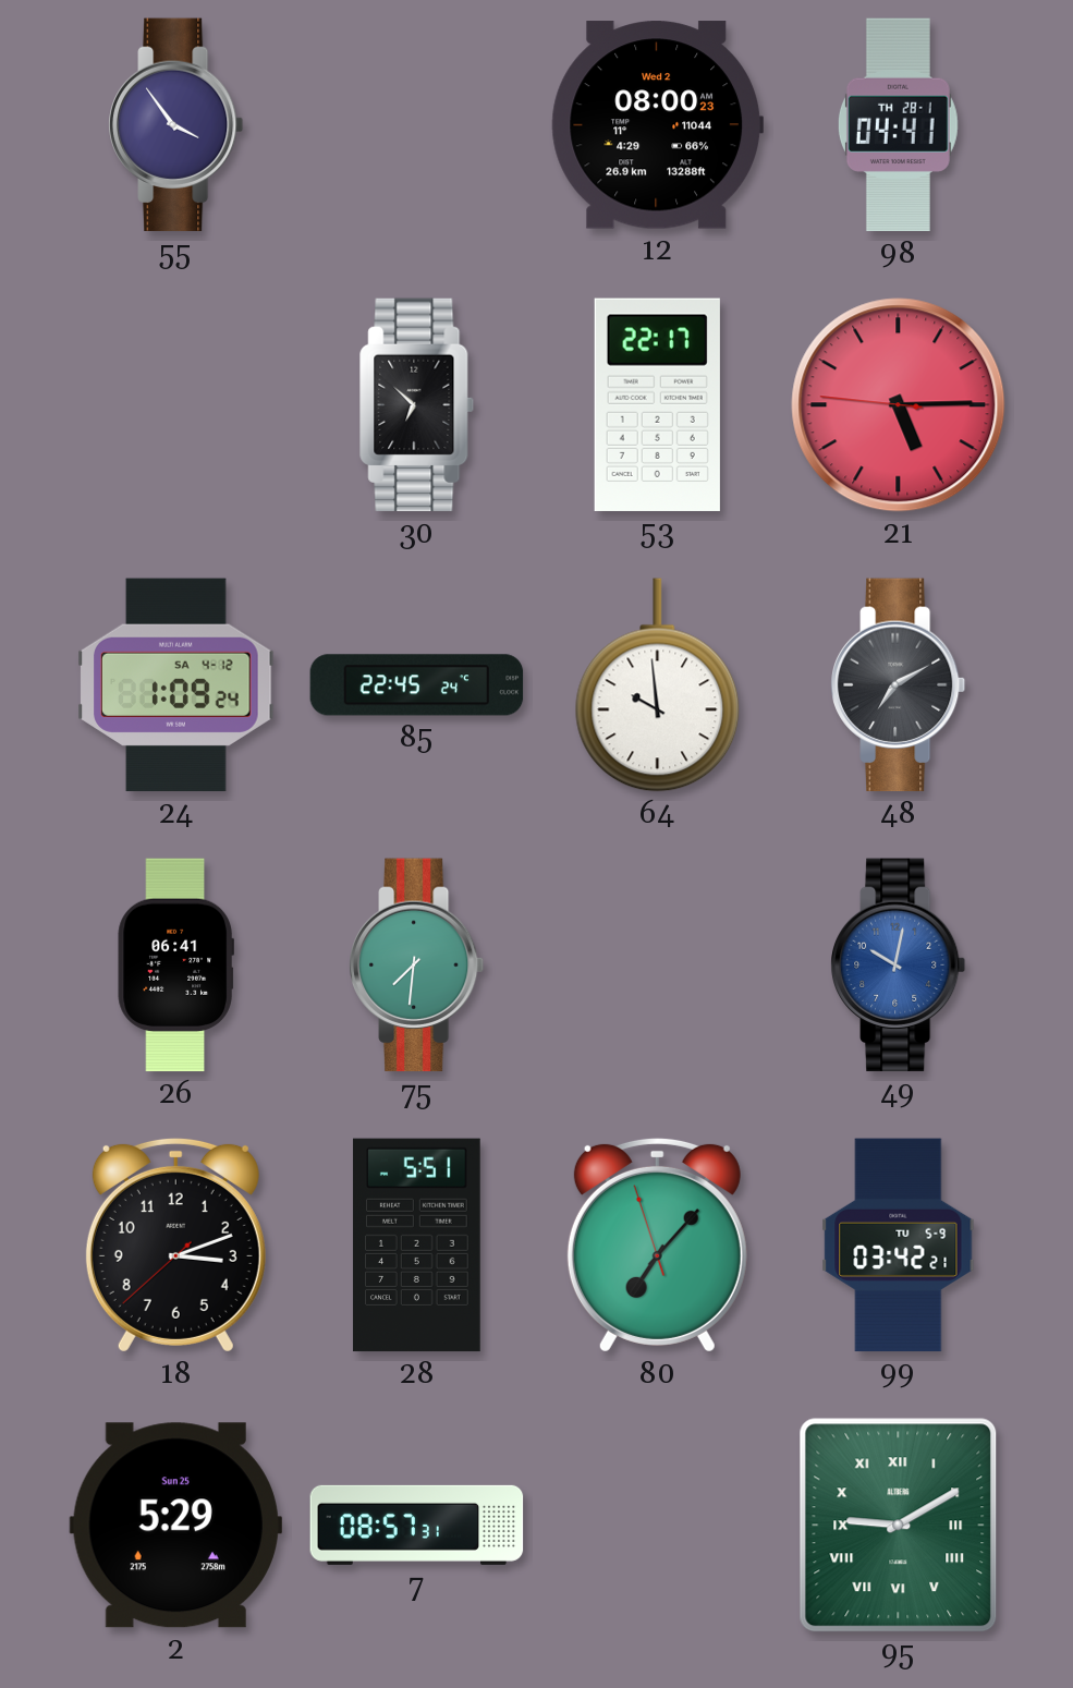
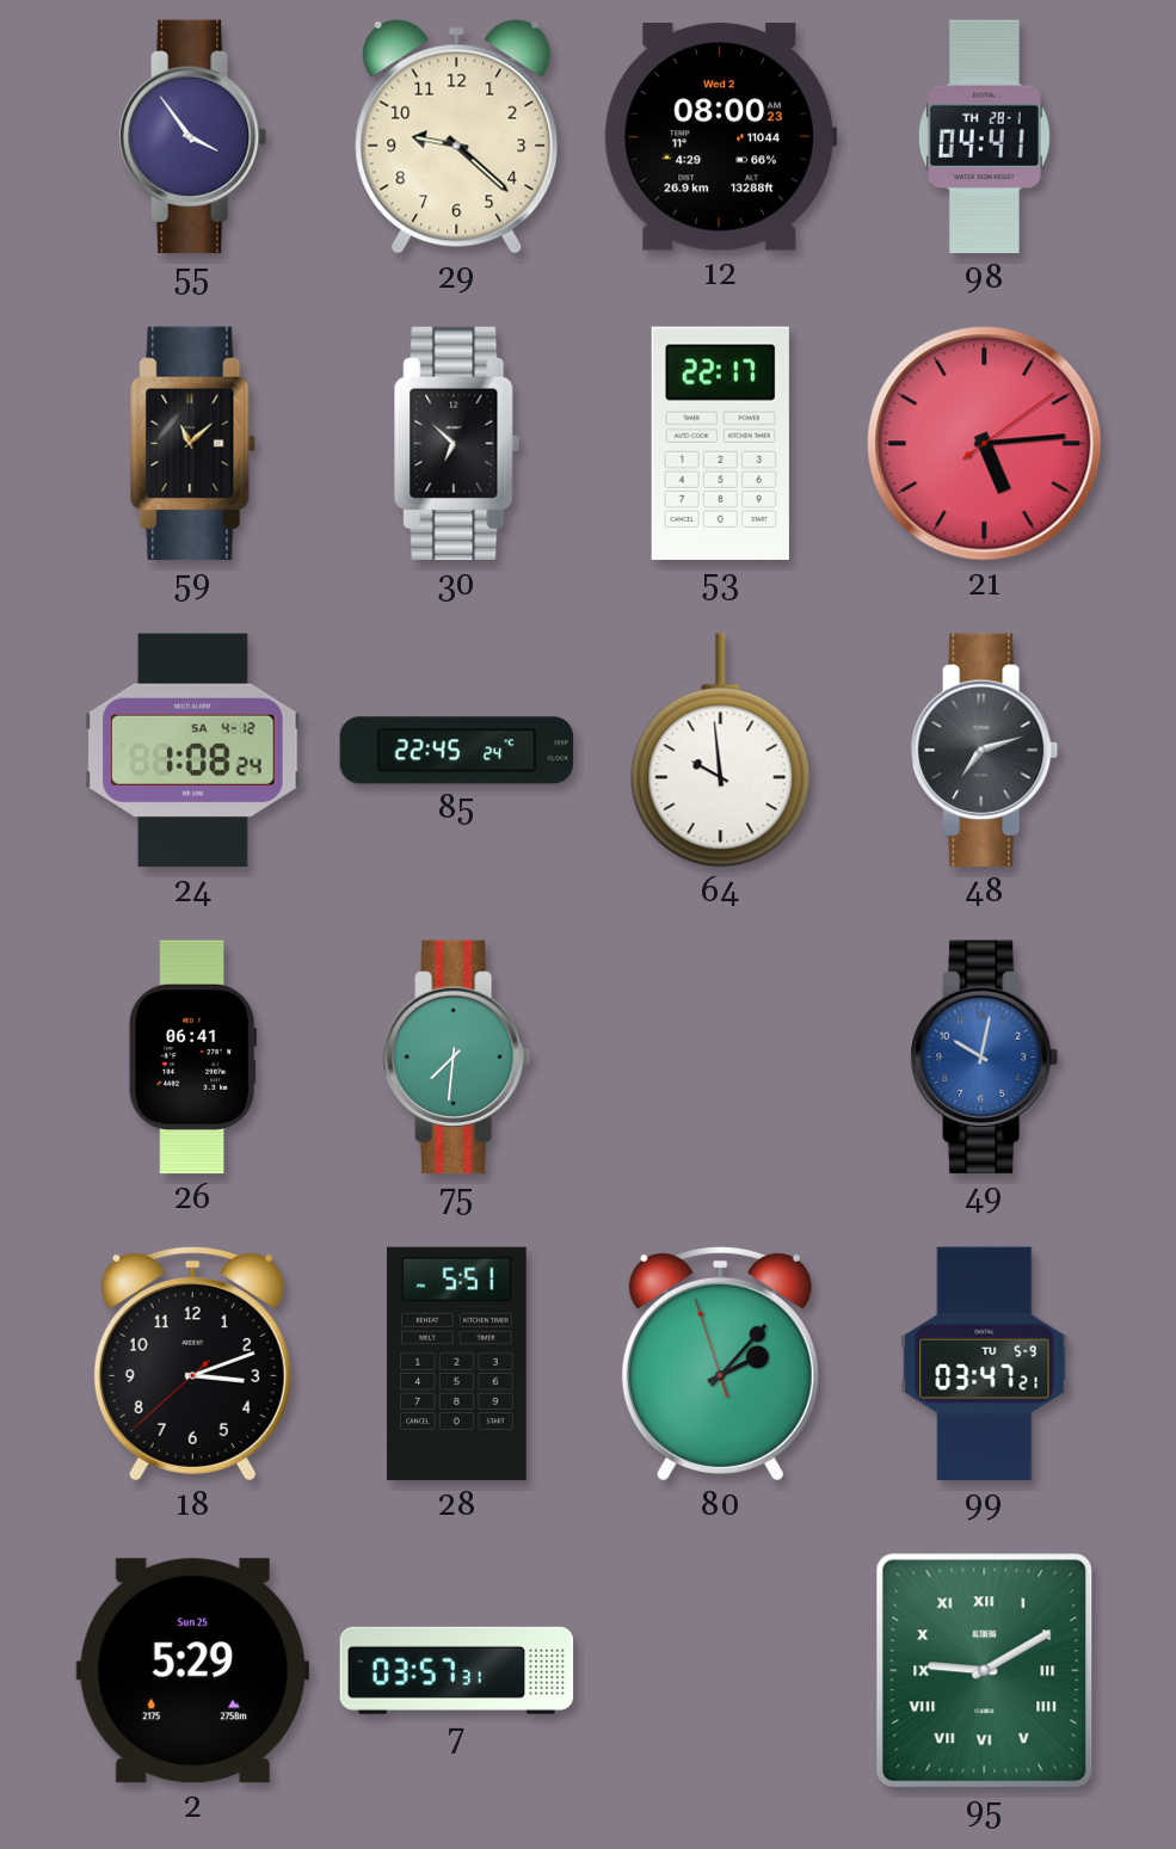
29: none -> 9:22 (457, 137)
59: none -> 11:08 (192, 444)
21: 5:14:46 -> 5:14:09 (985, 444)
24: 1:09 -> 1:08 (193, 751)
48: 7:10 -> 7:12 (985, 751)
80: 7:06 -> 2:06 (720, 1363)
99: 03:42 -> 03:47 (985, 1364)
7: 08:57 -> 03:57 (457, 1670)
